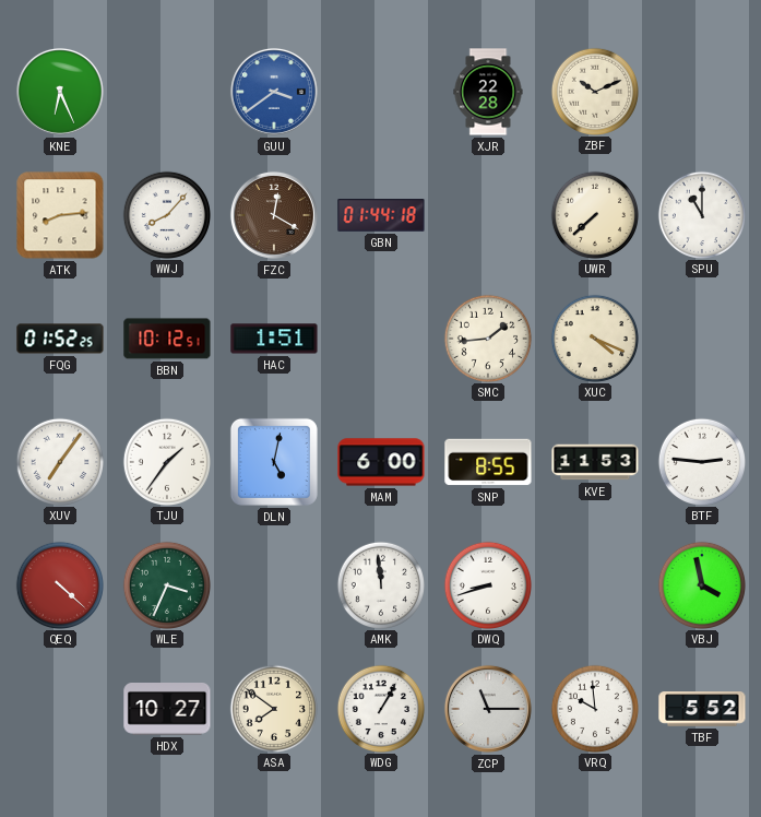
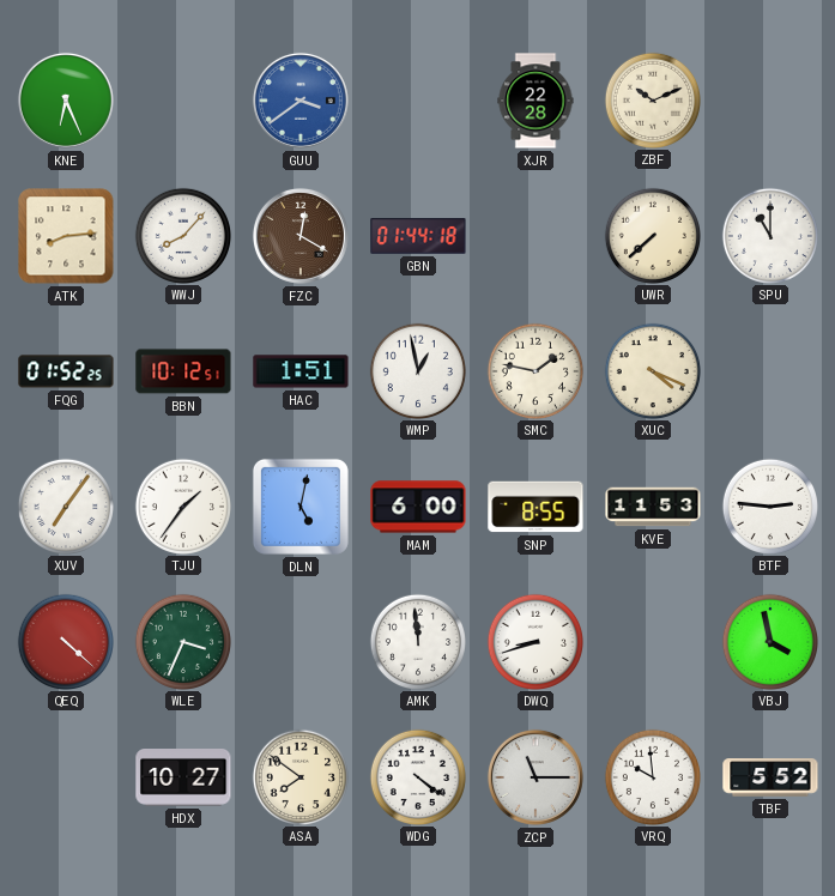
WMP: none -> 12:58 (417, 370)
SMC: 1:44 -> 1:47 (534, 370)
WDG: 1:05 -> 4:21 (417, 776)
